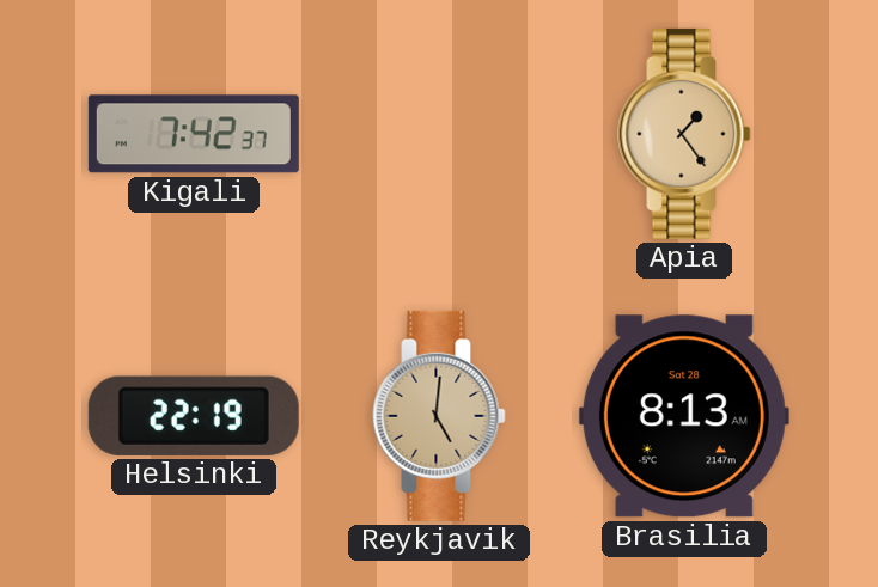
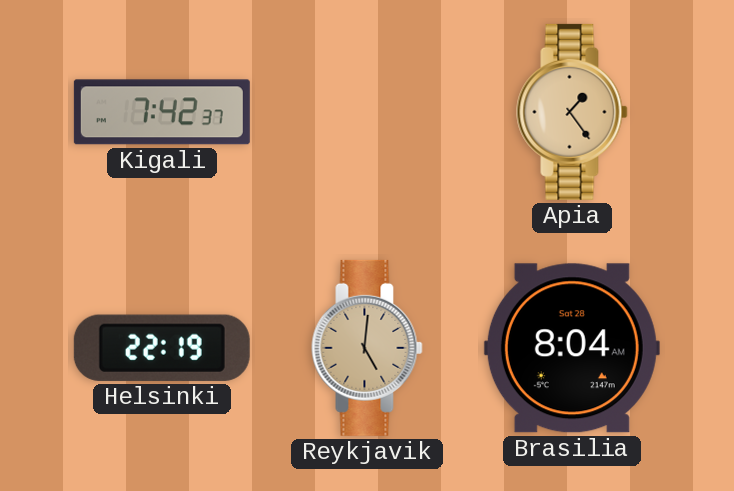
Brasilia: 8:13 -> 8:04 (572, 348)
